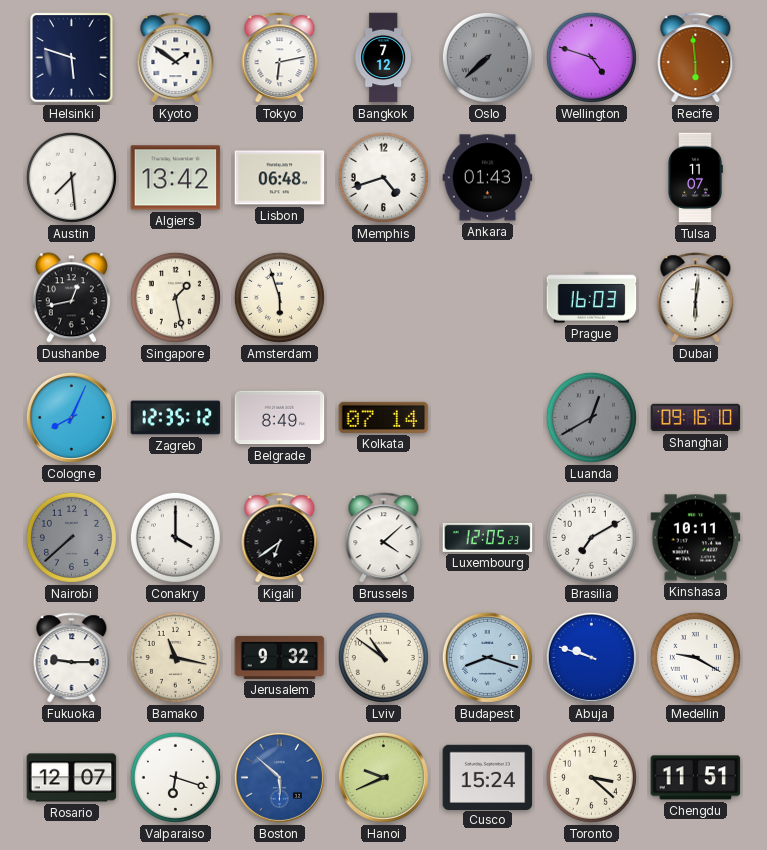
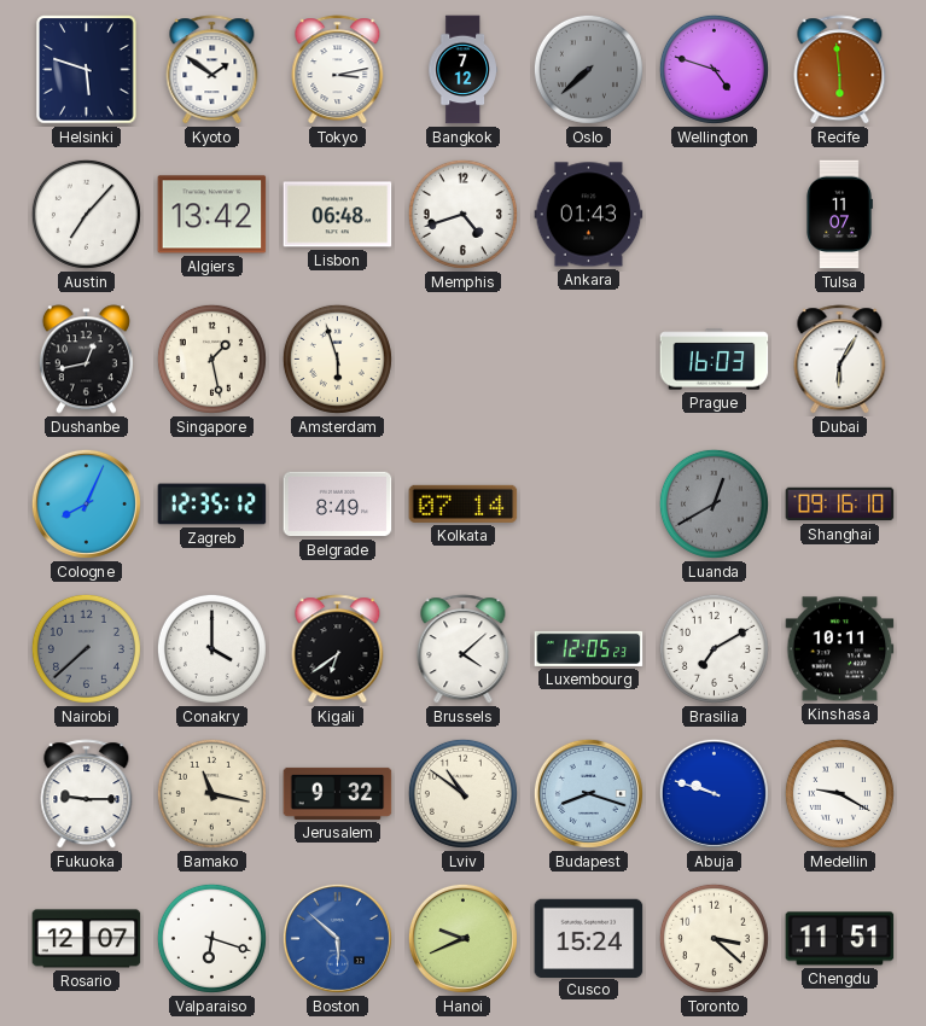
Tokyo: 6:13 -> 3:13 (338, 70)
Austin: 7:29 -> 7:07 (86, 214)
Dubai: 6:01 -> 6:05 (840, 360)
